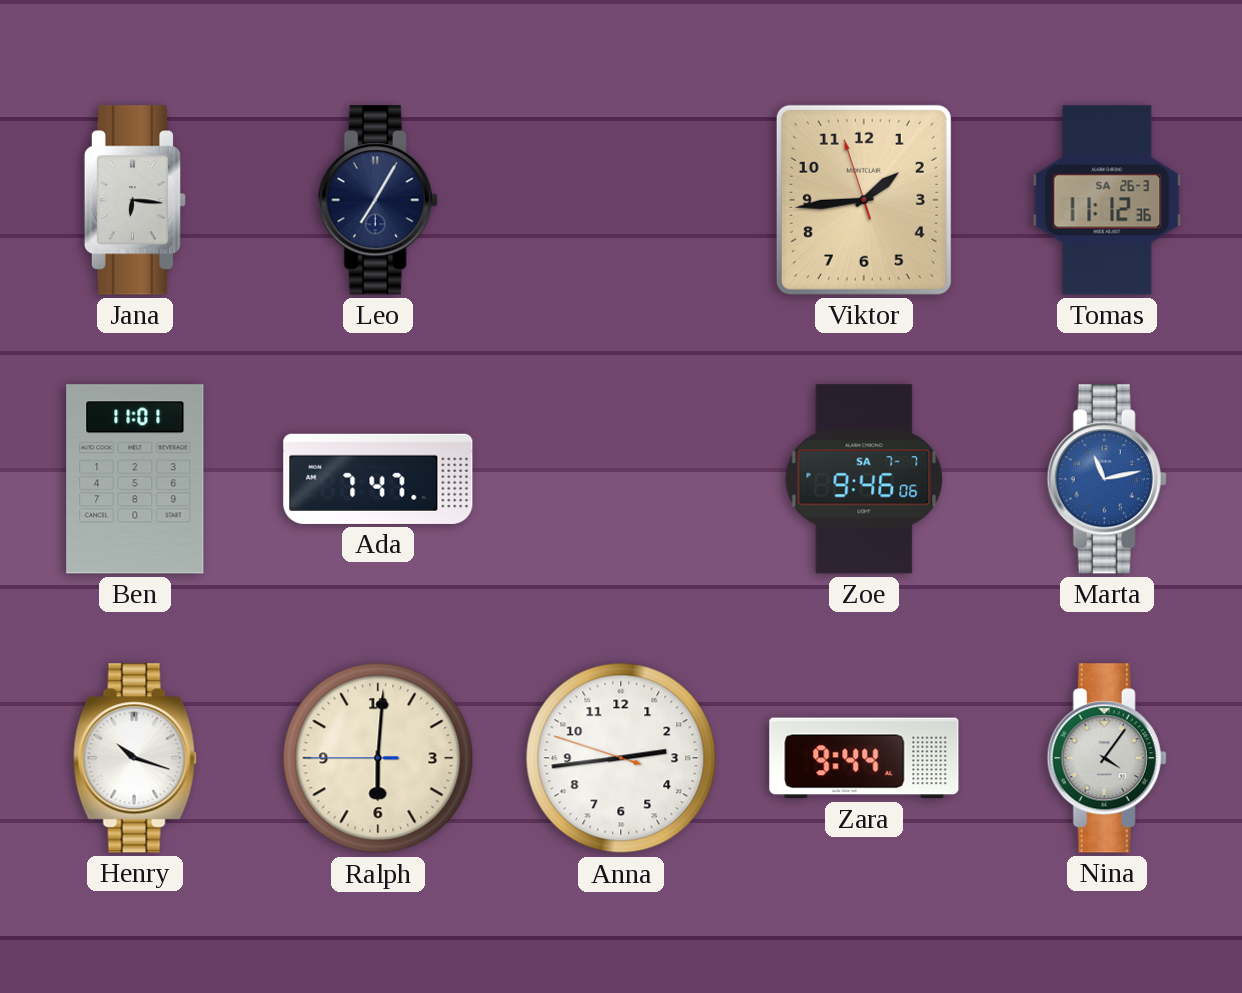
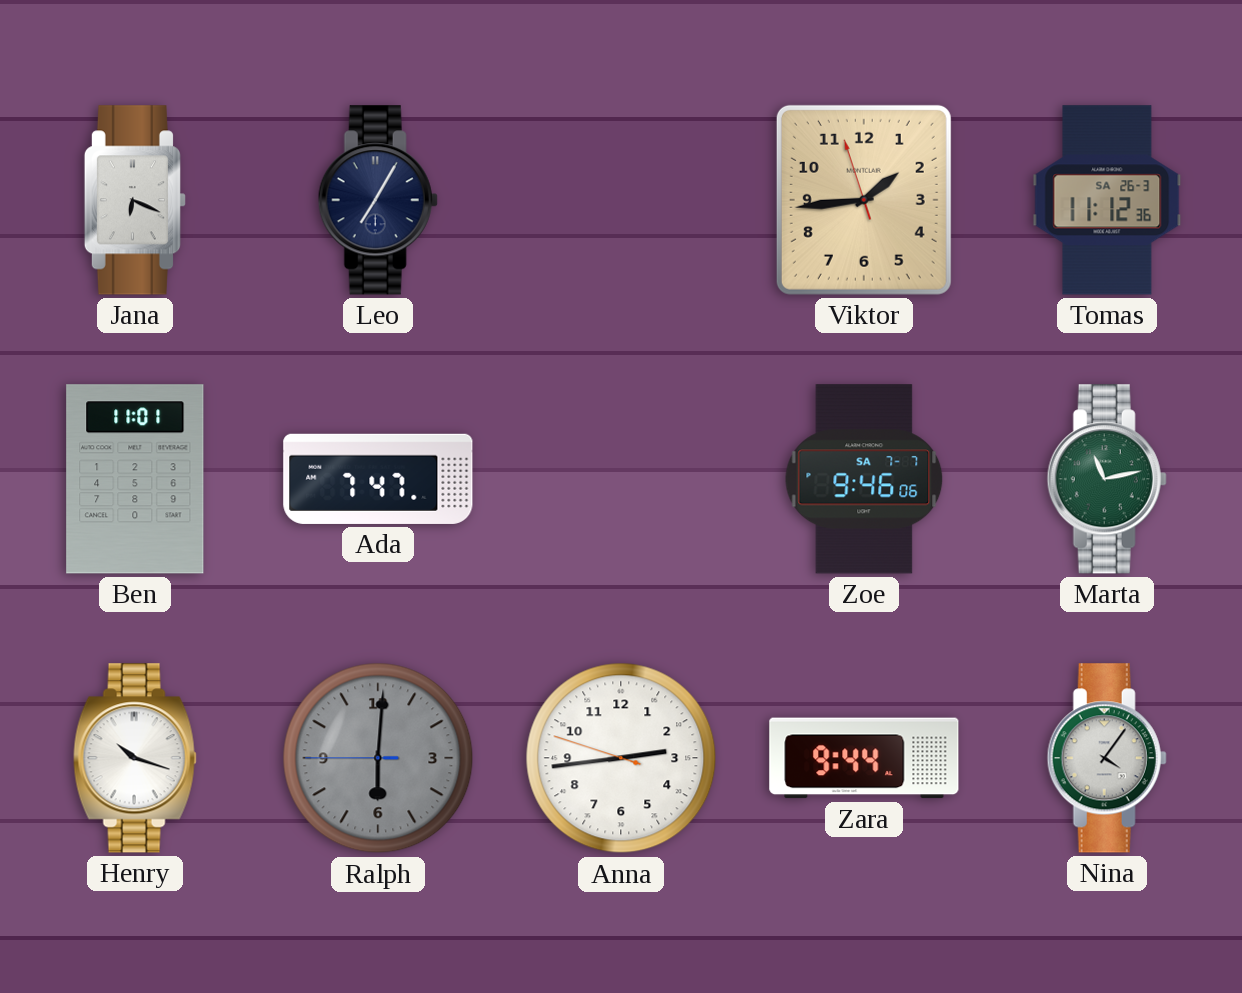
Jana: 6:16 -> 6:19 (135, 200)
Marta dial: blue -> green (1107, 479)
Ralph dial: cream -> grey (378, 758)
